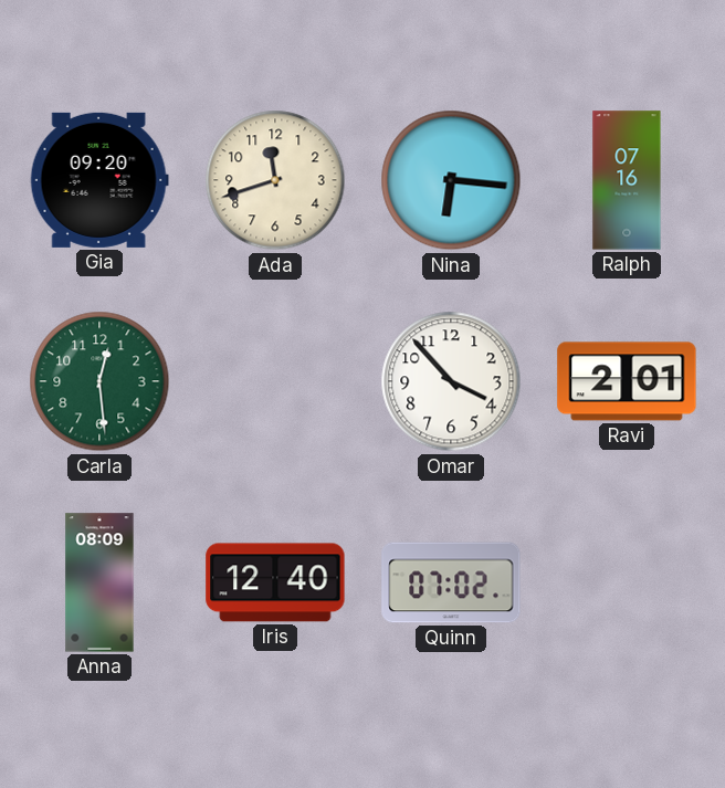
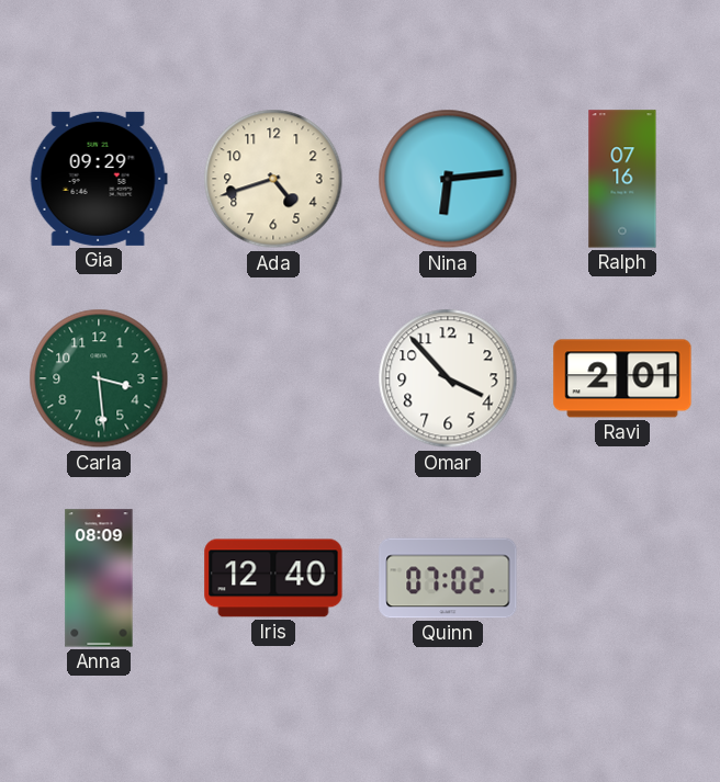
Gia: 09:20 -> 09:29 (99, 179)
Ada: 11:42 -> 4:42 (273, 179)
Nina: 6:16 -> 6:14 (448, 179)
Carla: 12:29 -> 3:29 (99, 378)
